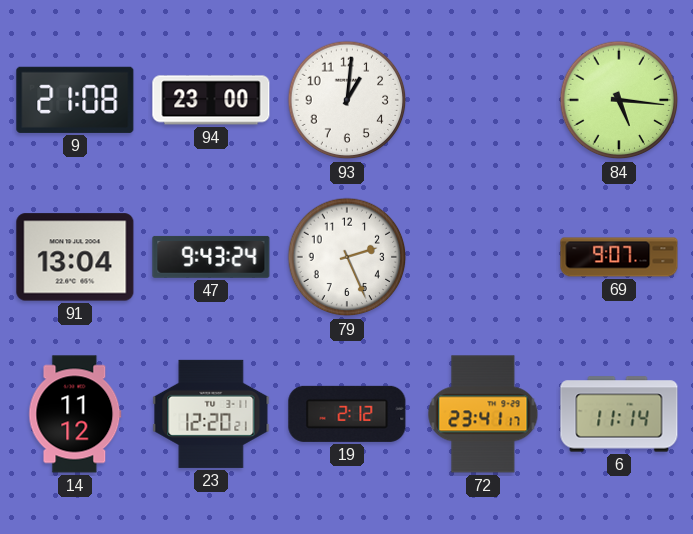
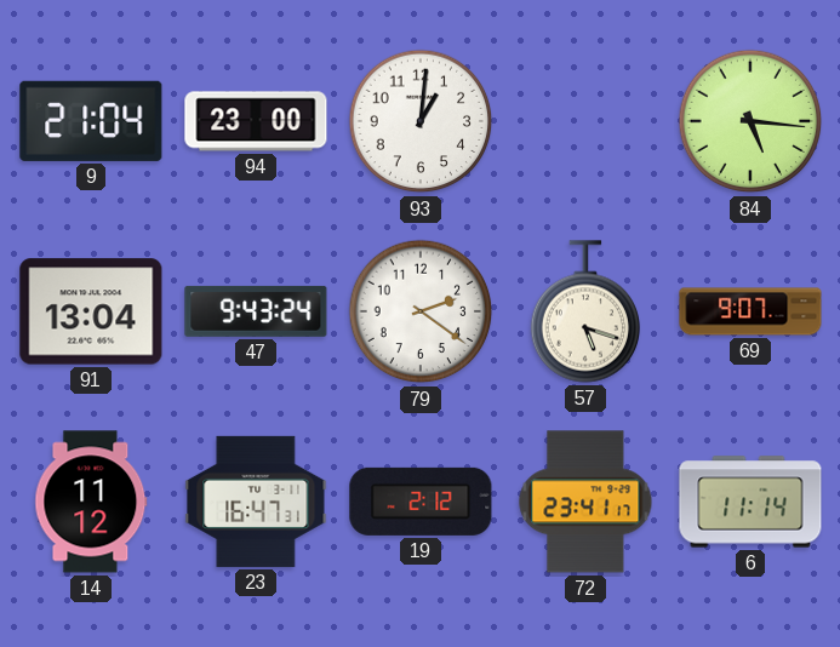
9: 21:08 -> 21:04 (91, 121)
79: 2:26 -> 2:21 (421, 311)
57: none -> 5:18 (584, 311)
23: 12:20 -> 16:47 (256, 502)
